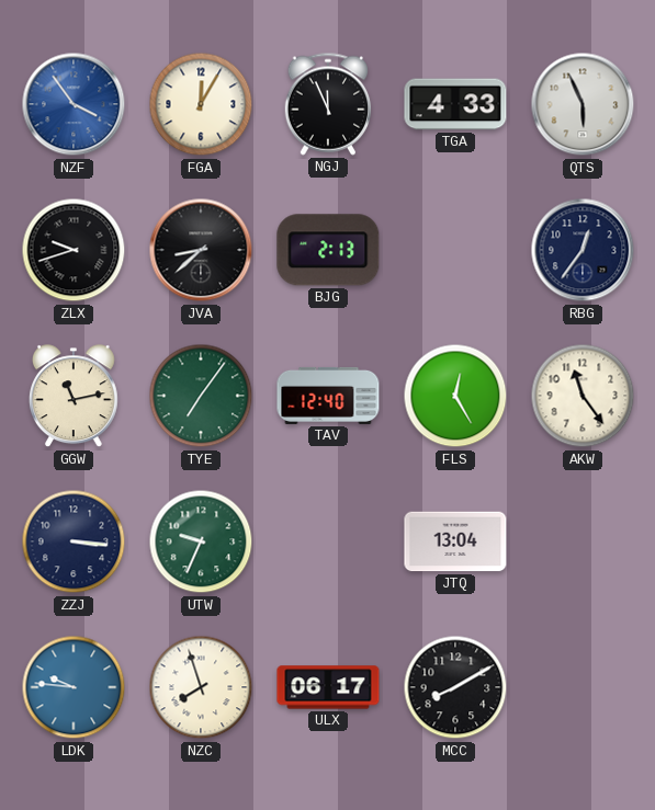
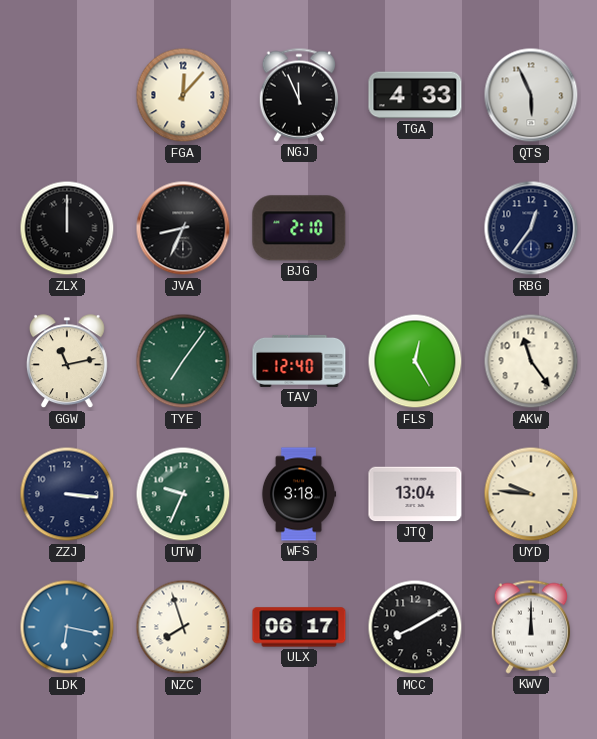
NZF: 3:54 -> none (74, 104)
FGA: 12:05 -> 12:07 (183, 95)
ZLX: 9:42 -> 12:00 (67, 228)
JVA: 8:38 -> 8:34 (183, 228)
BJG: 2:13 -> 2:10 (299, 228)
WFS: none -> 3:18 (299, 494)
UYD: none -> 9:46 (531, 494)
LDK: 9:46 -> 6:17 (67, 627)
KWV: none -> 12:00 (531, 627)
